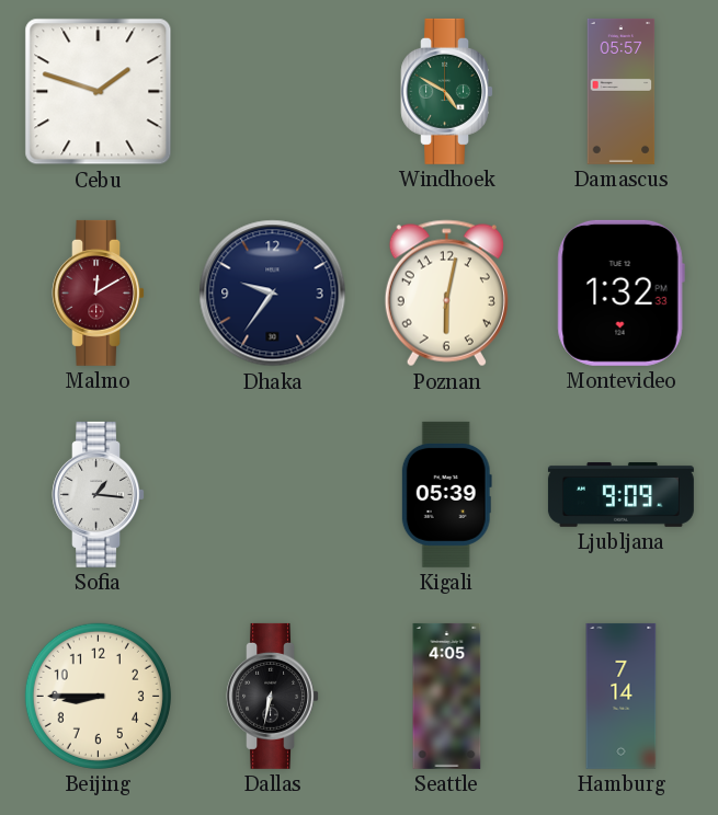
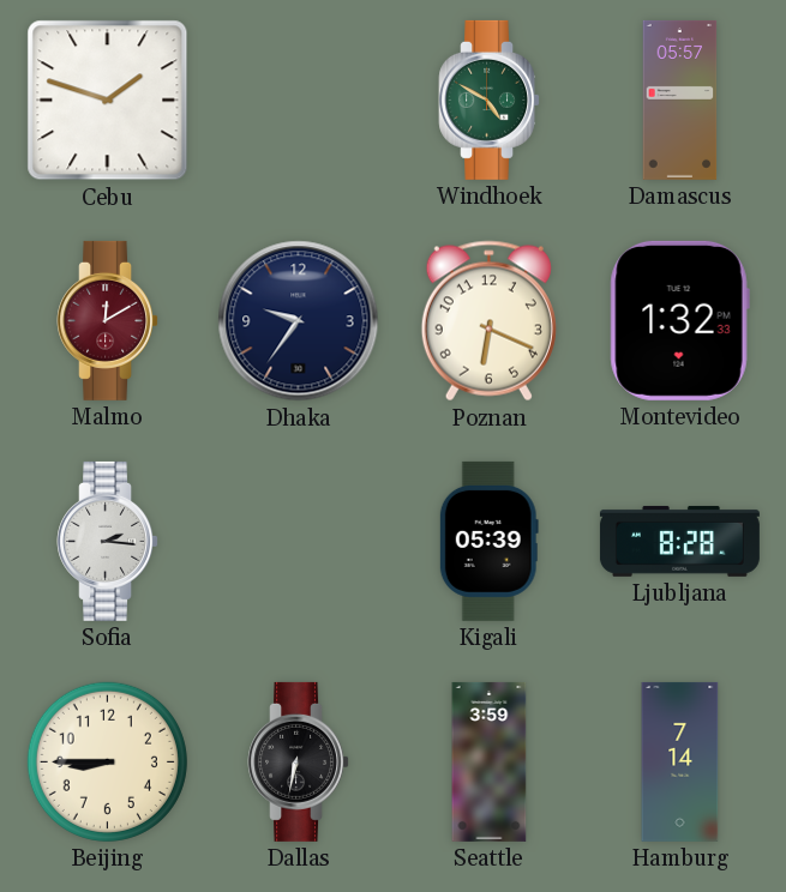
Poznan: 6:02 -> 6:19 (488, 321)
Sofia: 1:16 -> 2:16 (108, 541)
Ljubljana: 9:09 -> 8:28 (679, 541)
Seattle: 4:05 -> 3:59 (490, 761)
